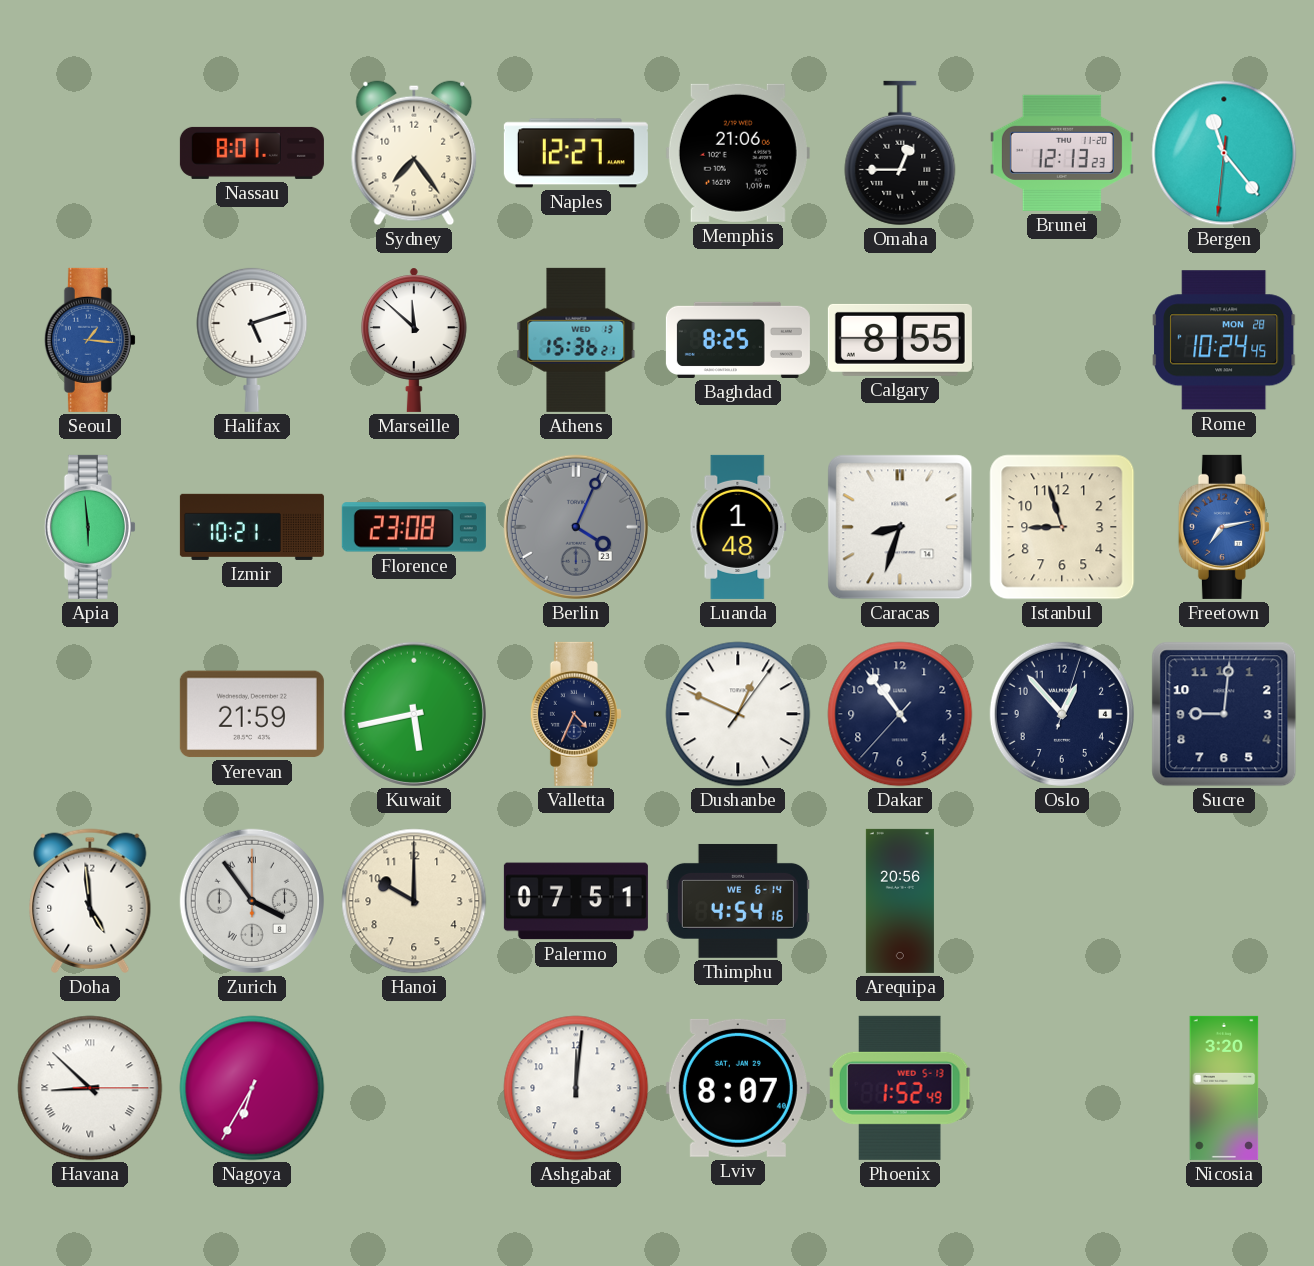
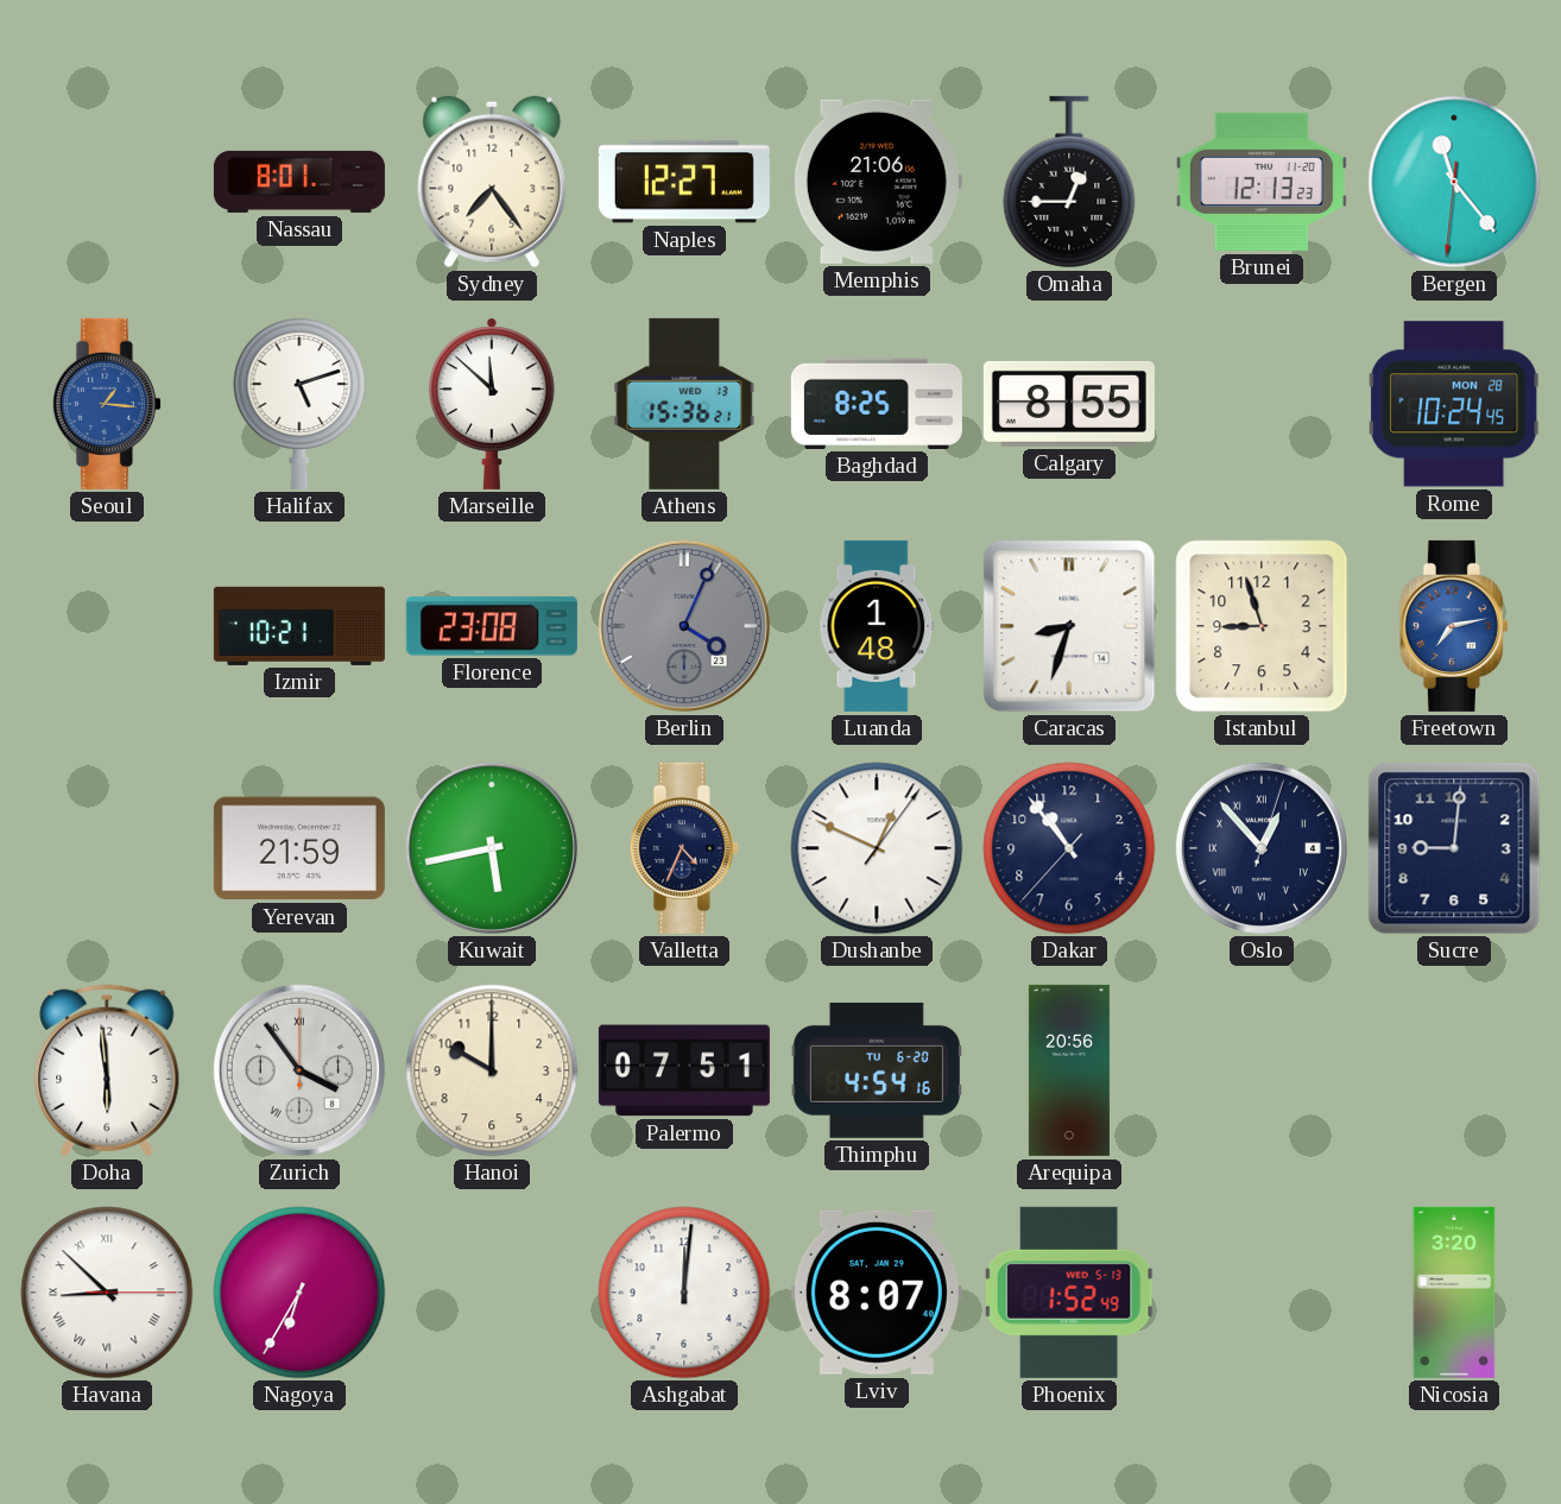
Apia: 5:59 -> none (90, 527)
Oslo numerals: Arabic -> Roman (1262, 848)
Doha: 4:59 -> 5:59 (107, 1070)
Thimphu date: WE 6-14 -> TU 6-20 (877, 1070)
